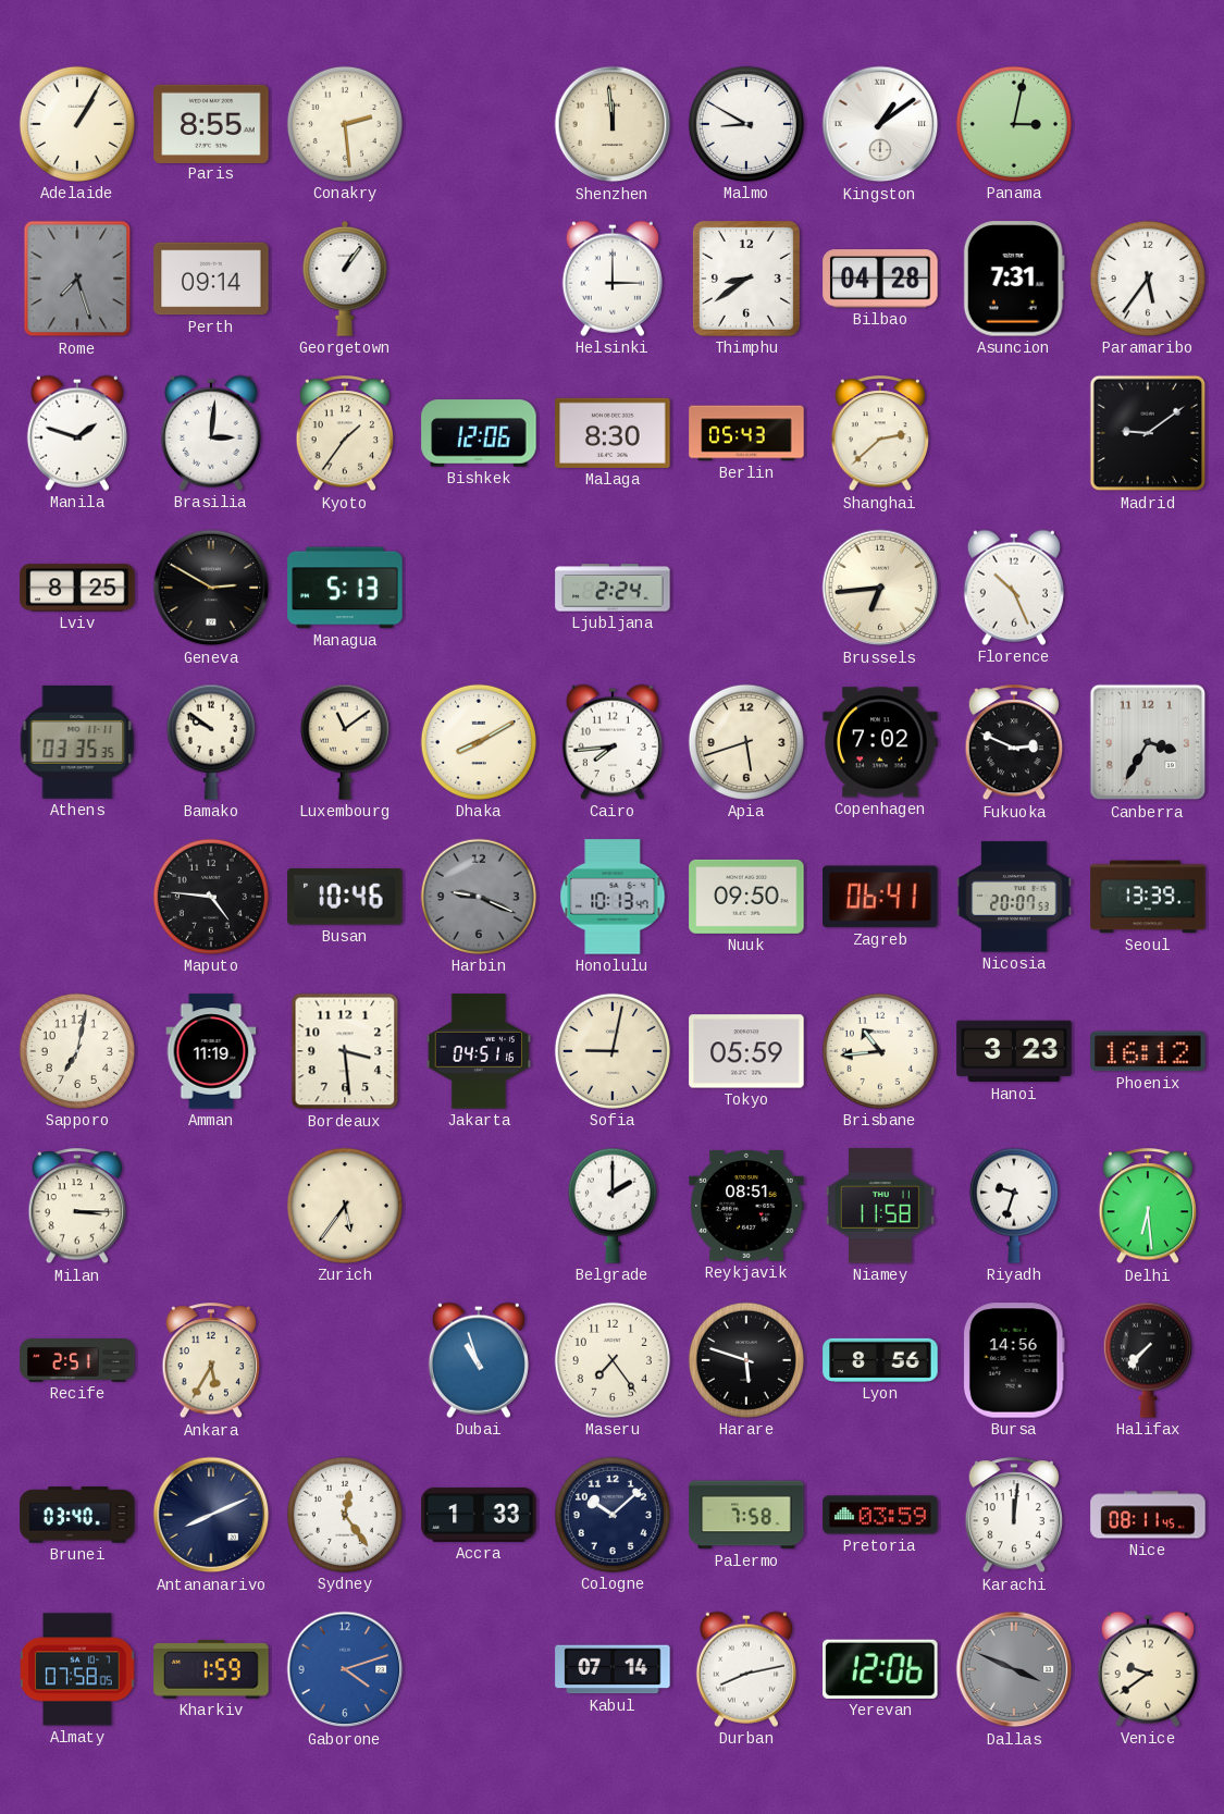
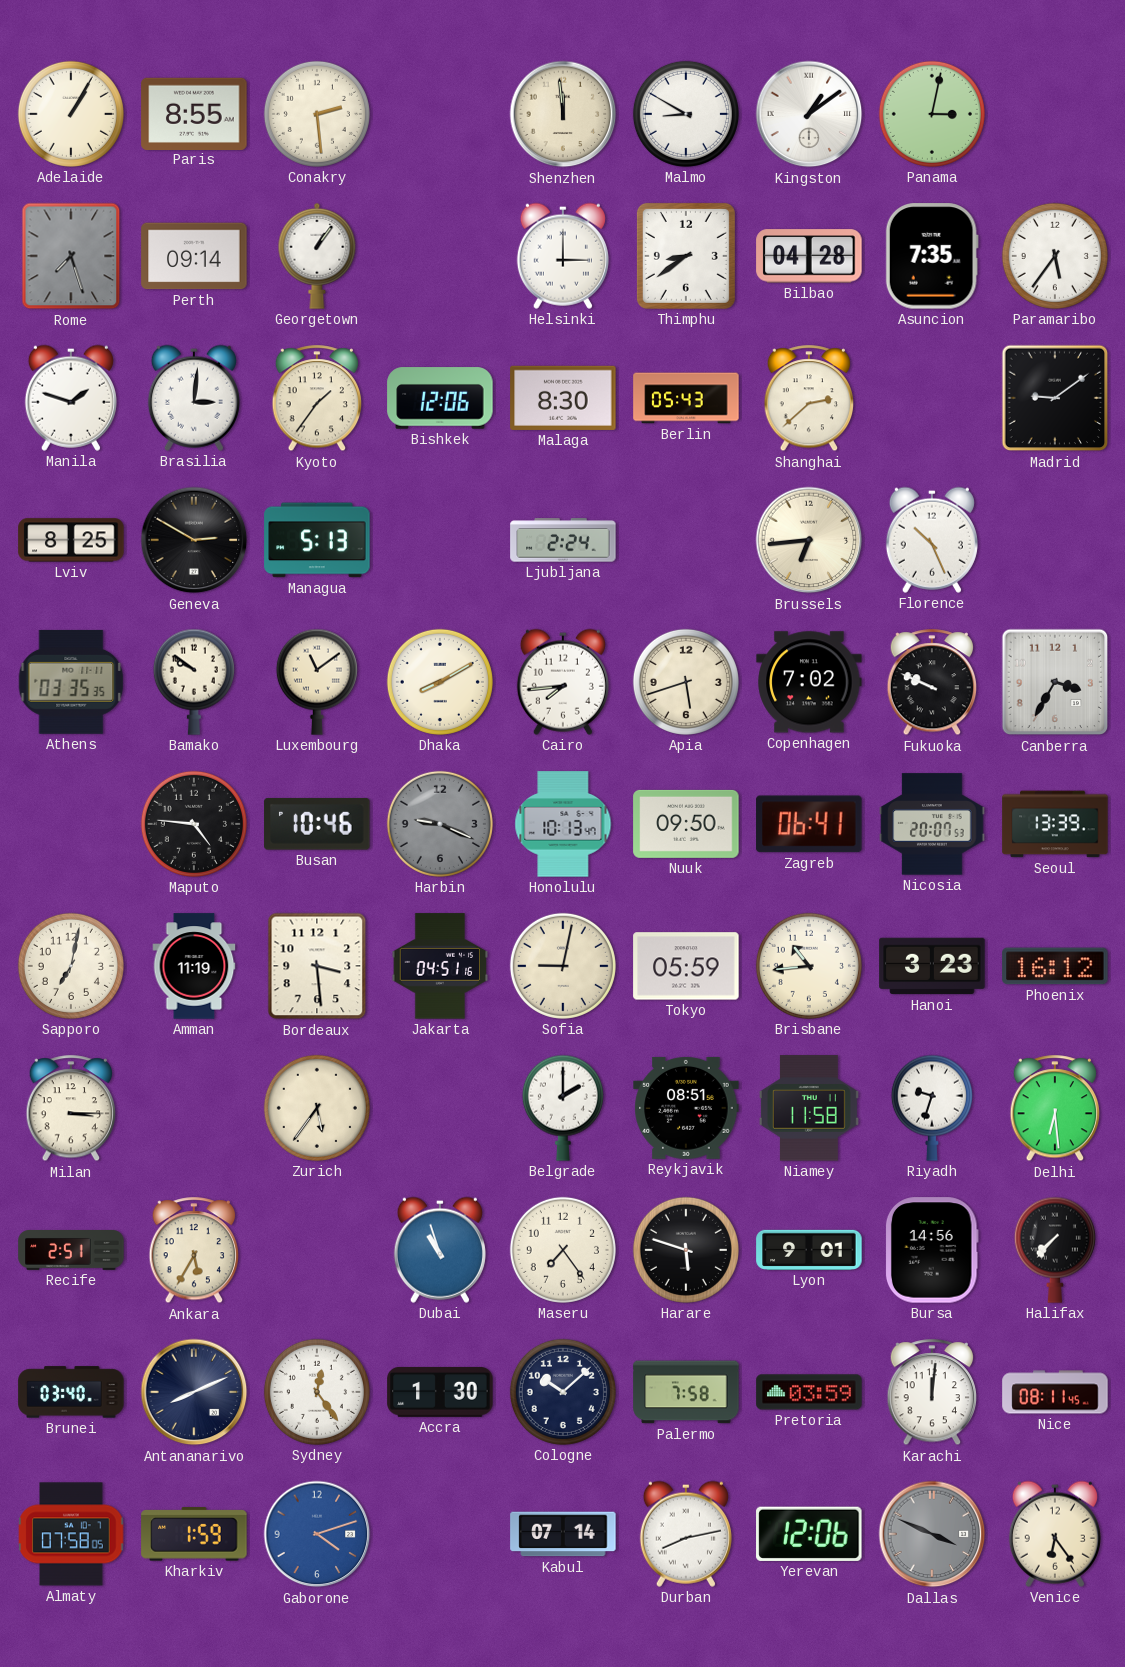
Asuncion: 7:31 -> 7:35 (932, 256)
Fukuoka: 2:49 -> 9:49 (932, 683)
Lyon: 8:56 -> 9:01 (809, 1250)
Accra: 1:33 -> 1:30 (440, 1392)
Venice: 9:39 -> 6:24 (1055, 1534)
